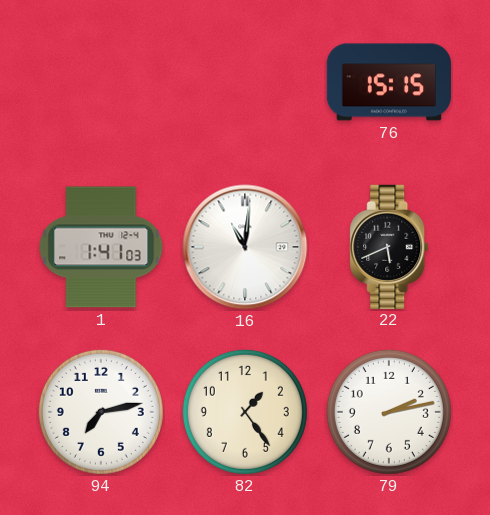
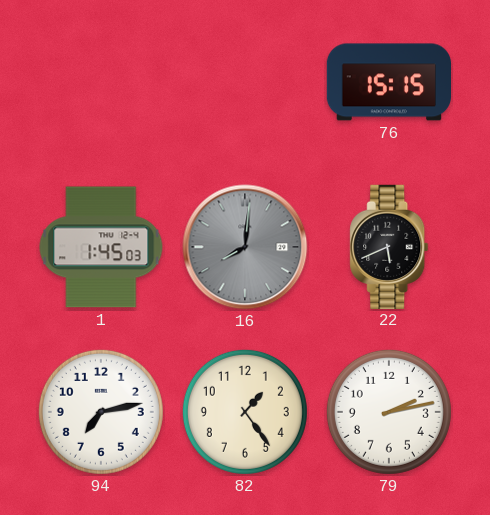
1: 1:41 -> 1:45 (101, 247)
16: 11:01 -> 8:01 (245, 247)
16 dial: white -> grey (245, 247)
